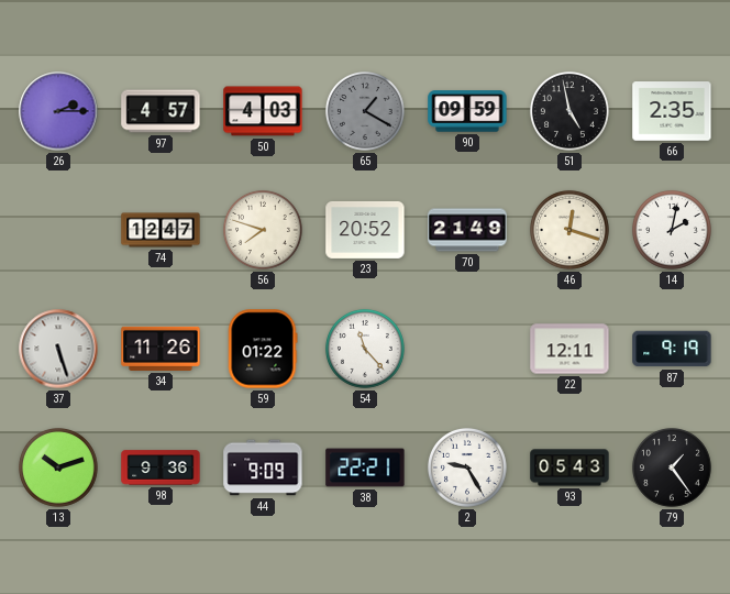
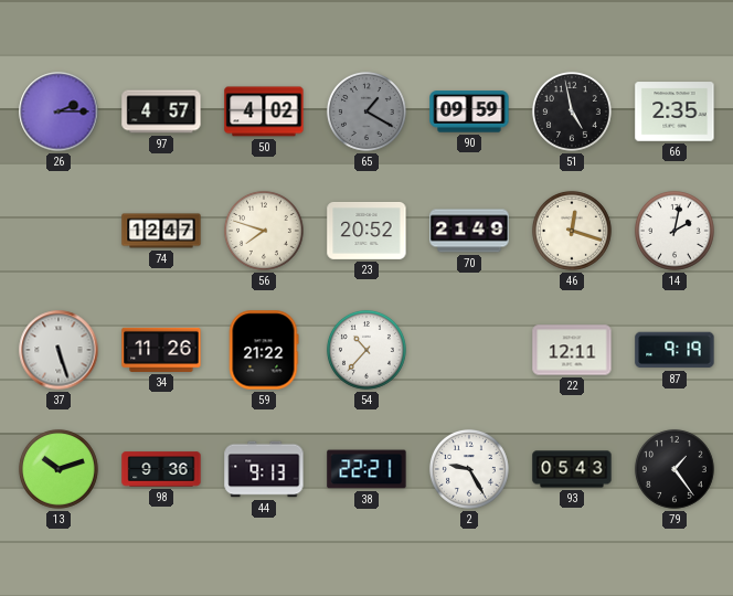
50: 4:03 -> 4:02 (264, 111)
59: 01:22 -> 21:22 (264, 350)
54: 11:23 -> 10:37 (366, 350)
44: 9:09 -> 9:13 (264, 469)
